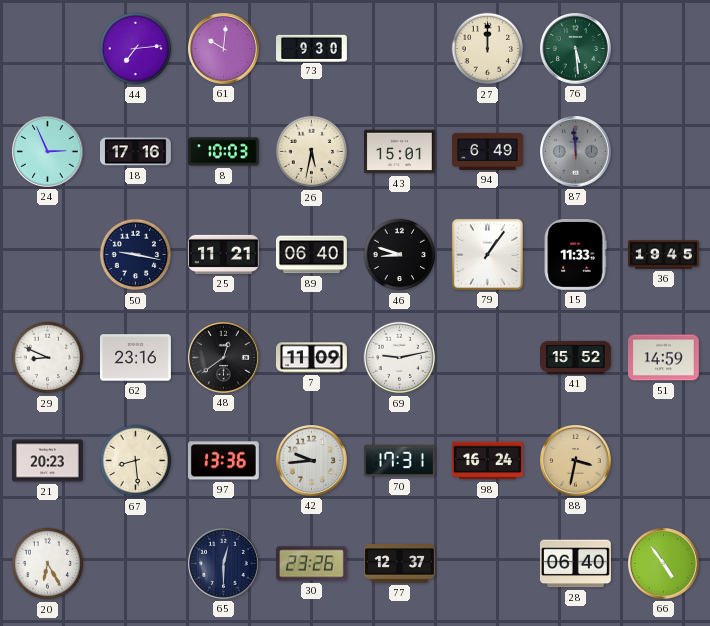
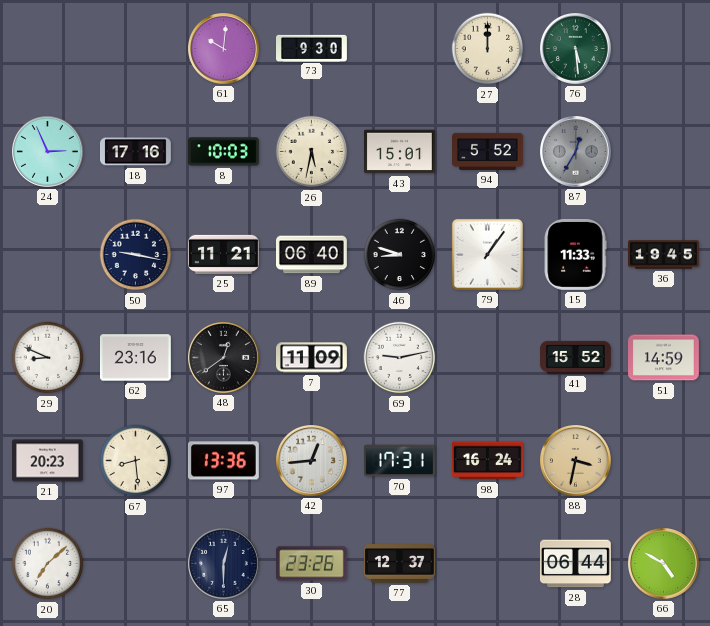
44: 7:14 -> none (136, 49)
94: 6:49 -> 5:52 (488, 151)
87: 11:59 -> 12:35 (576, 152)
42: 9:44 -> 12:44 (312, 461)
20: 6:25 -> 7:08 (48, 564)
28: 06:40 -> 06:44 (575, 564)
66: 4:54 -> 4:50 (664, 564)
